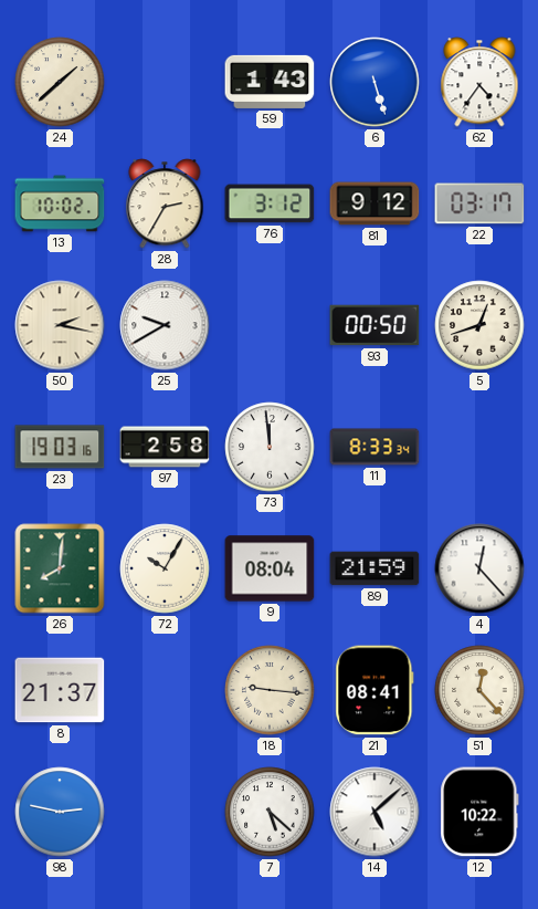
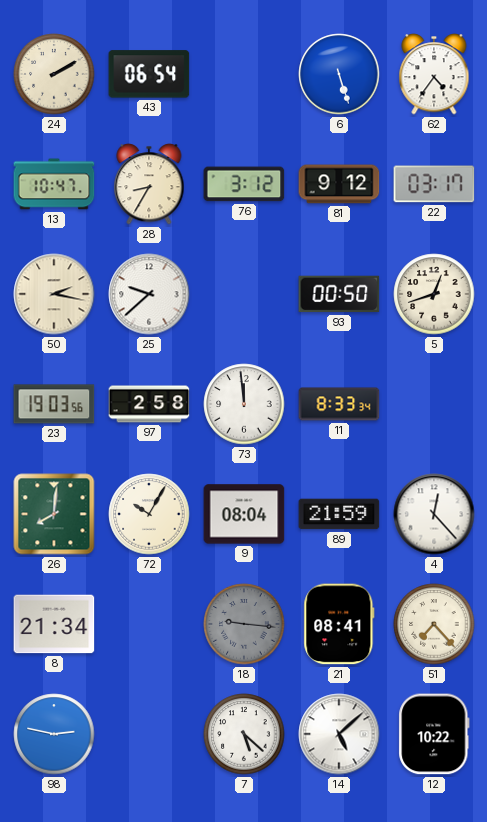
24: 1:38 -> 2:10 (54, 74)
43: none -> 06:54 (149, 74)
59: 1:43 -> none (270, 82)
13: 10:02 -> 10:47 (54, 184)
28: 2:35 -> 8:35 (149, 184)
25: 9:40 -> 9:38 (149, 294)
23: 19:03:16 -> 19:03:56 (54, 404)
8: 21:37 -> 21:34 (54, 624)
18 dial: cream -> grey (244, 624)
51: 12:23 -> 7:23 (434, 624)
